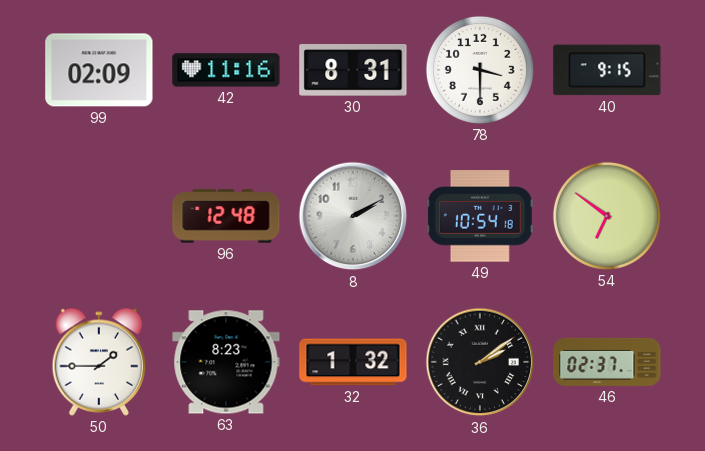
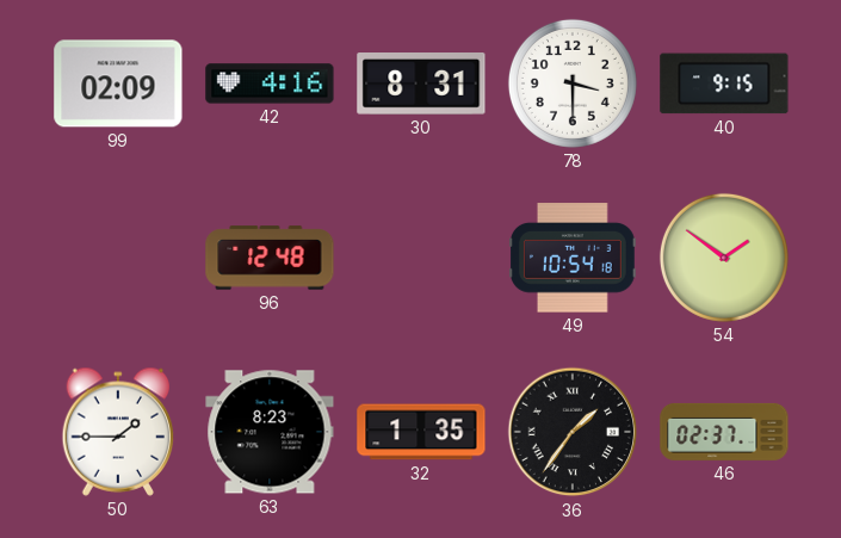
42: 11:16 -> 4:16 (270, 84)
8: 2:10 -> none (353, 216)
54: 6:51 -> 1:51 (724, 258)
32: 1:32 -> 1:35 (421, 432)
36: 2:09 -> 1:36 (573, 432)
